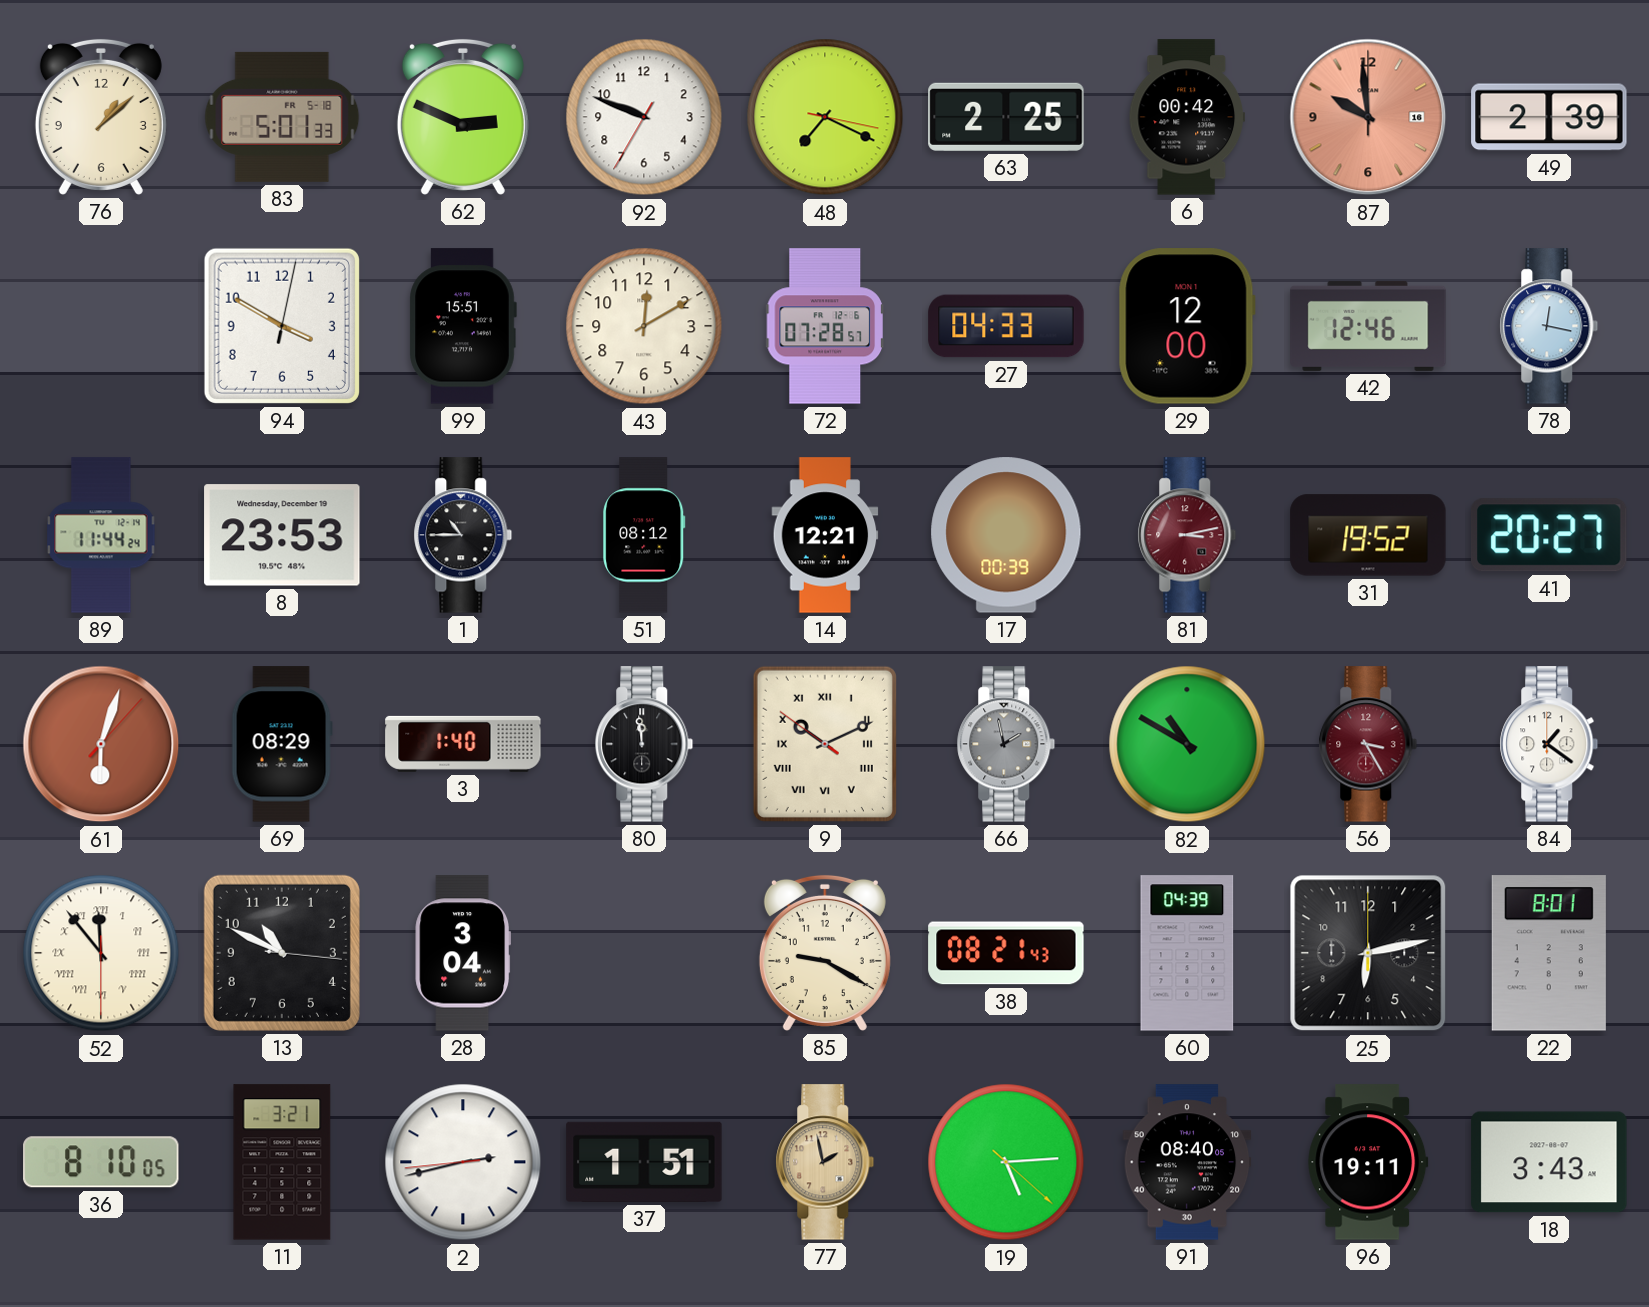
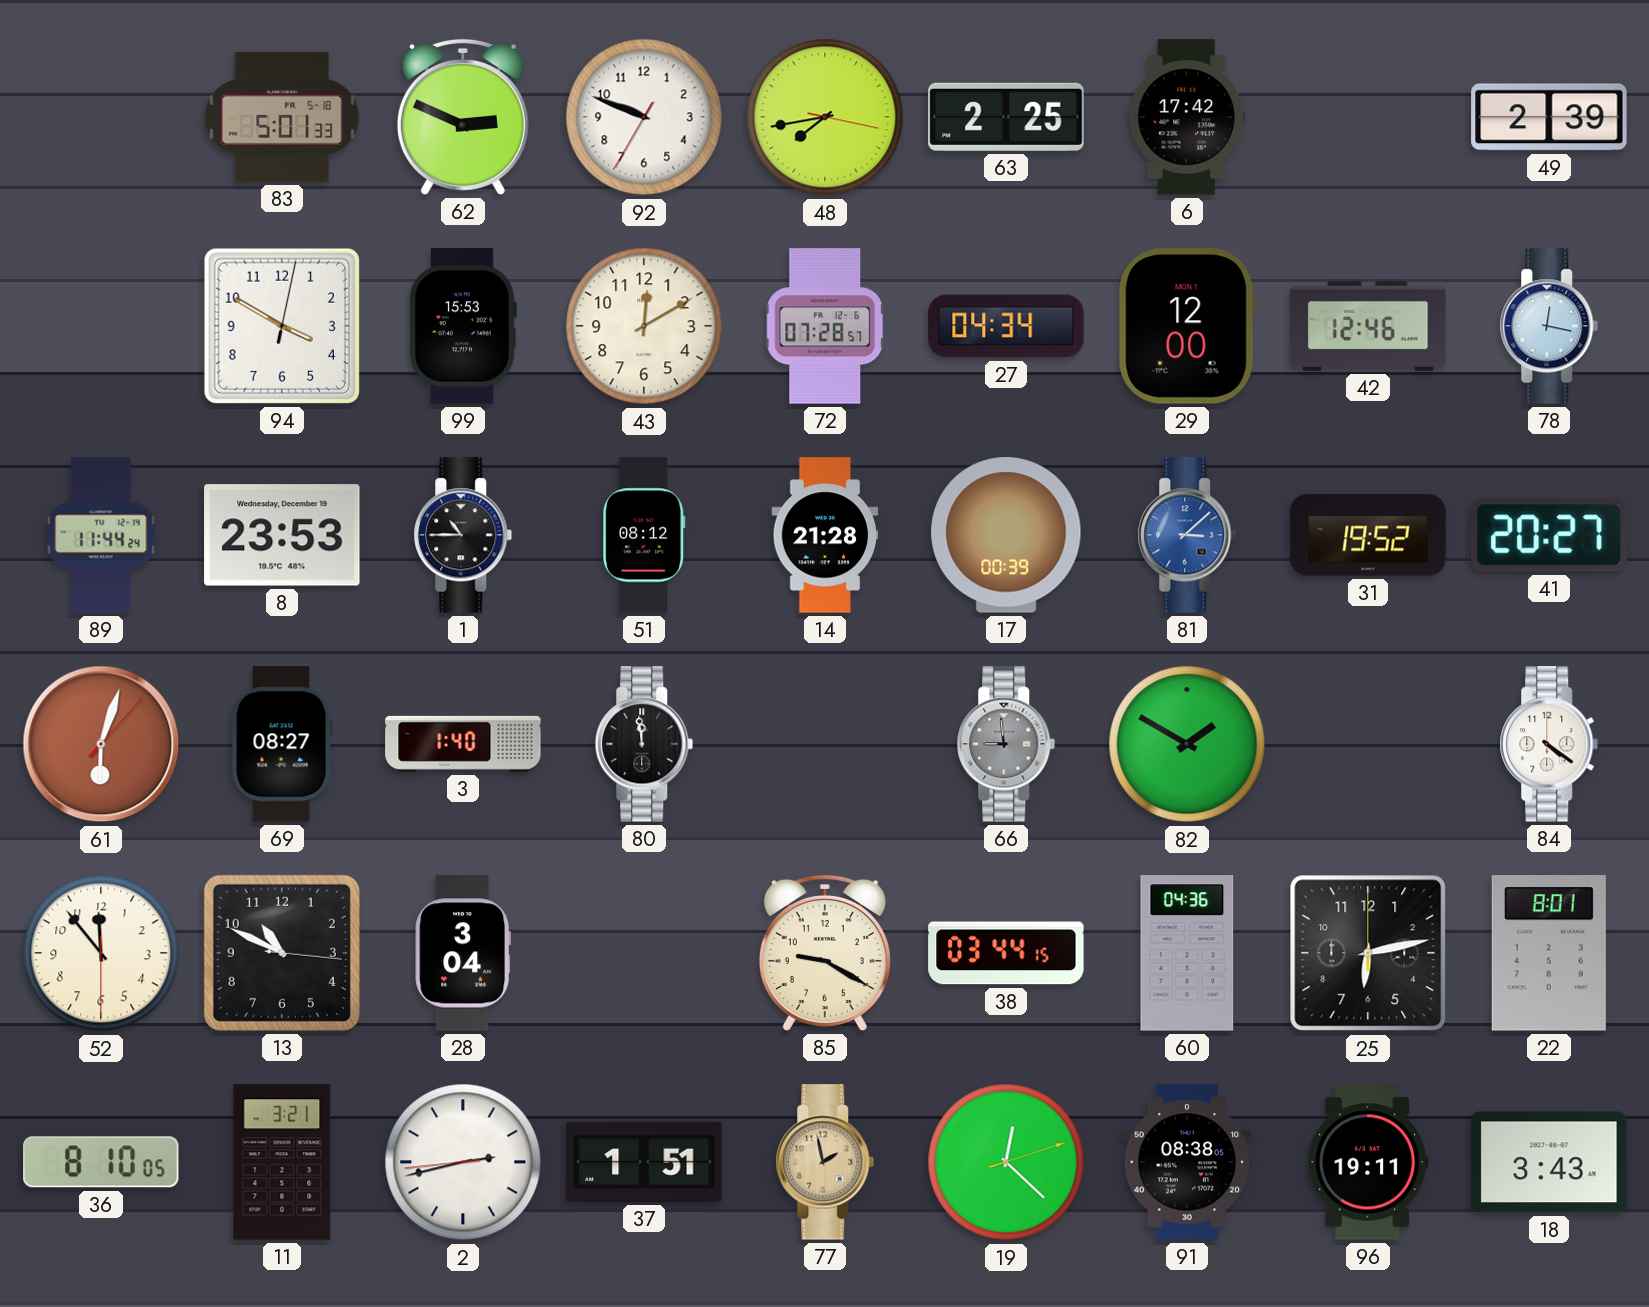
76: 1:08 -> none (101, 117)
48: 7:19 -> 7:43 (825, 117)
6: 00:42 -> 17:42 (1187, 117)
87: 9:59 -> none (1368, 117)
99: 15:51 -> 15:53 (463, 326)
27: 04:33 -> 04:34 (1006, 326)
14: 12:21 -> 21:28 (825, 535)
81: 3:13 -> 3:08 (1187, 535)
81 dial: burgundy -> blue (1187, 535)
69: 08:29 -> 08:27 (282, 744)
9: 10:10 -> none (825, 744)
66: 1:58 -> 8:59 (1006, 744)
82: 10:50 -> 1:50 (1187, 744)
56: 3:25 -> none (1368, 744)
84: 1:21 -> 4:21 (1549, 744)
52 numerals: Roman -> Arabic (101, 953)
38: 08:21 -> 03:44 (1006, 953)
60: 04:39 -> 04:36 (1187, 953)
19: 5:14 -> 12:22 (1006, 1162)
91: 08:40 -> 08:38 (1187, 1162)
